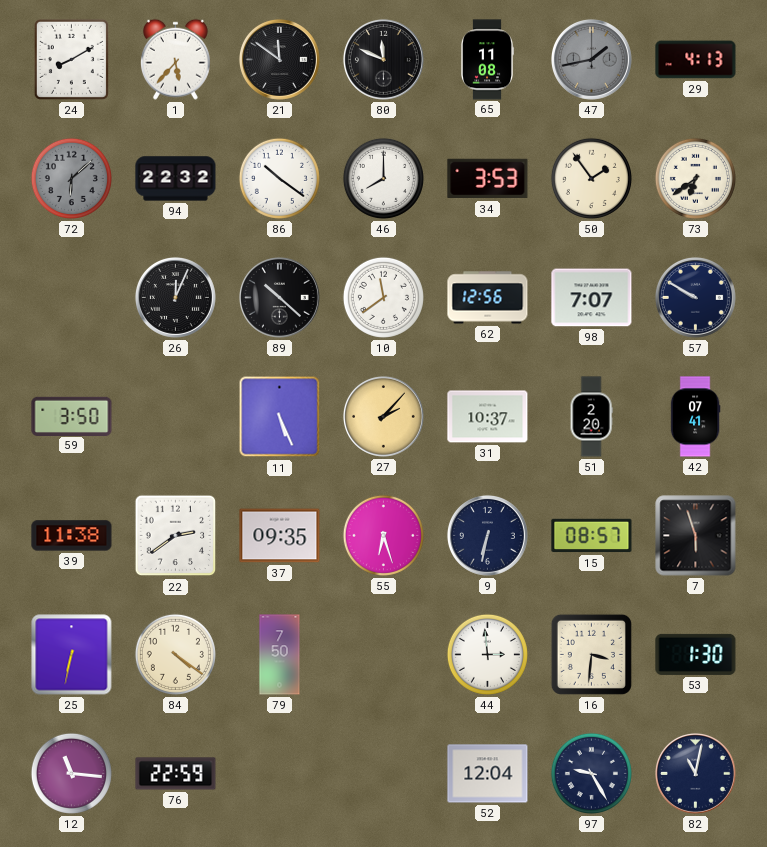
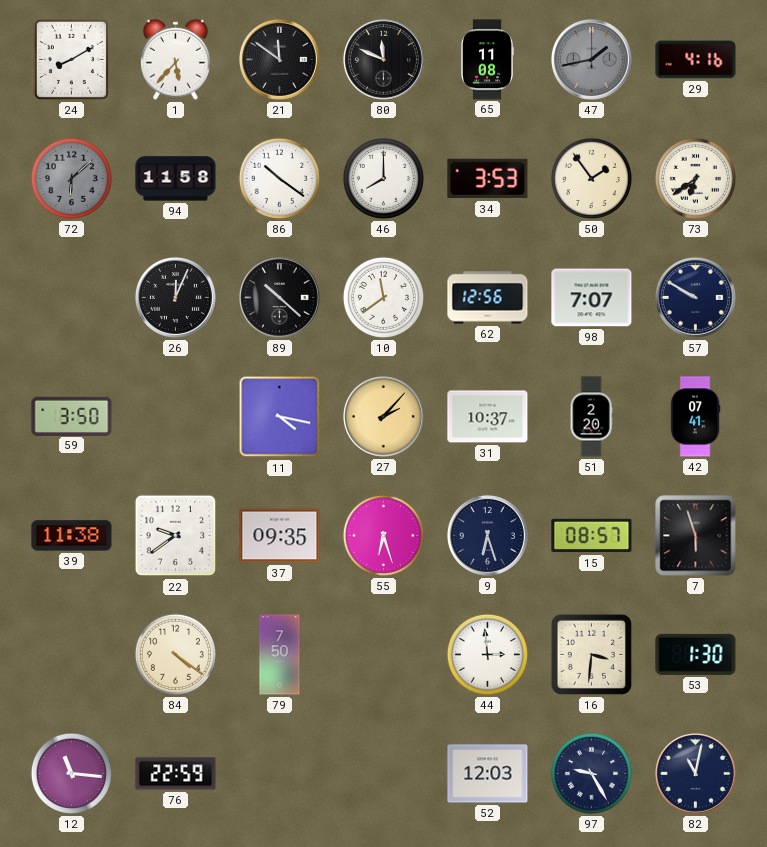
29: 4:13 -> 4:16 (696, 60)
94: 22:32 -> 11:58 (176, 179)
11: 5:26 -> 4:17 (280, 417)
22: 2:39 -> 9:39 (176, 536)
9: 6:32 -> 6:27 (487, 535)
25: 6:32 -> none (72, 655)
52: 12:04 -> 12:03 (488, 774)
